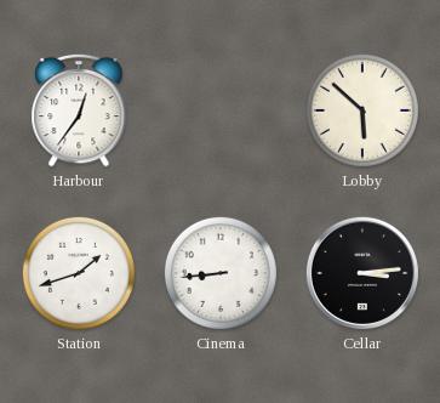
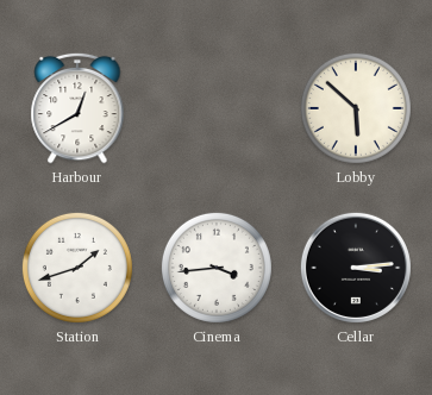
Harbour: 12:36 -> 12:40 (77, 108)
Cinema: 8:44 -> 3:44 (217, 268)
